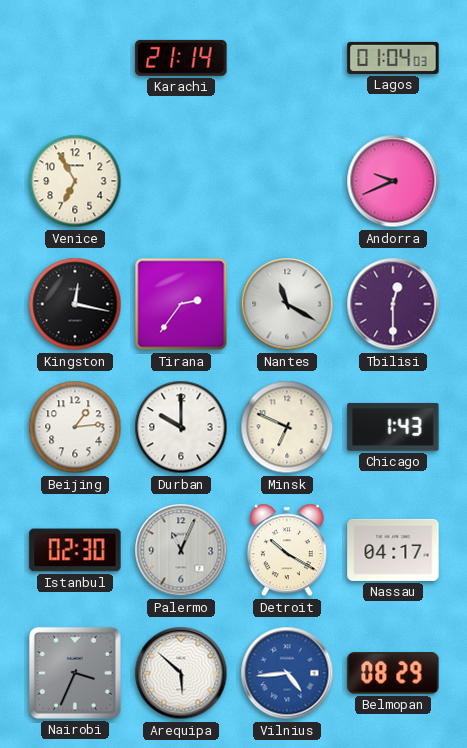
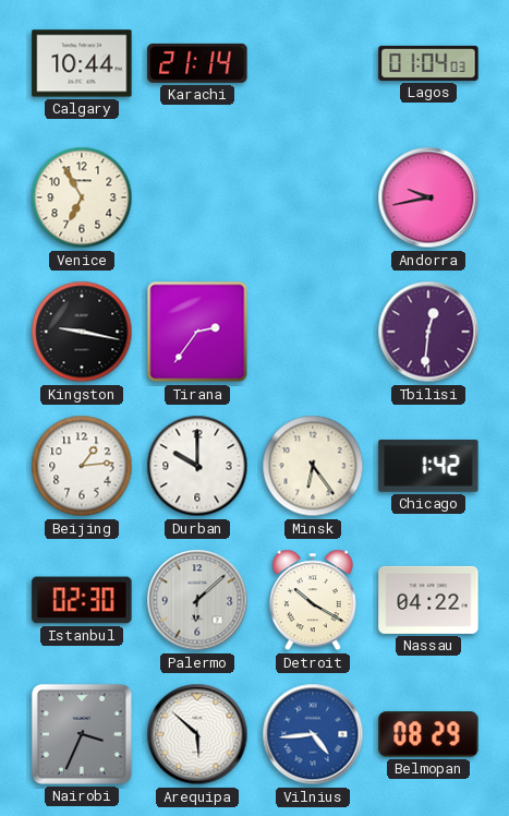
Calgary: none -> 10:44 (82, 63)
Andorra: 9:41 -> 9:43 (428, 197)
Kingston: 12:17 -> 9:17 (82, 332)
Nantes: 11:20 -> none (287, 304)
Tbilisi: 12:30 -> 12:31 (428, 332)
Minsk: 6:49 -> 6:24 (313, 466)
Chicago: 1:43 -> 1:42 (428, 466)
Palermo: 11:04 -> 6:08 (197, 600)
Nassau: 04:17 -> 04:22 (428, 600)
